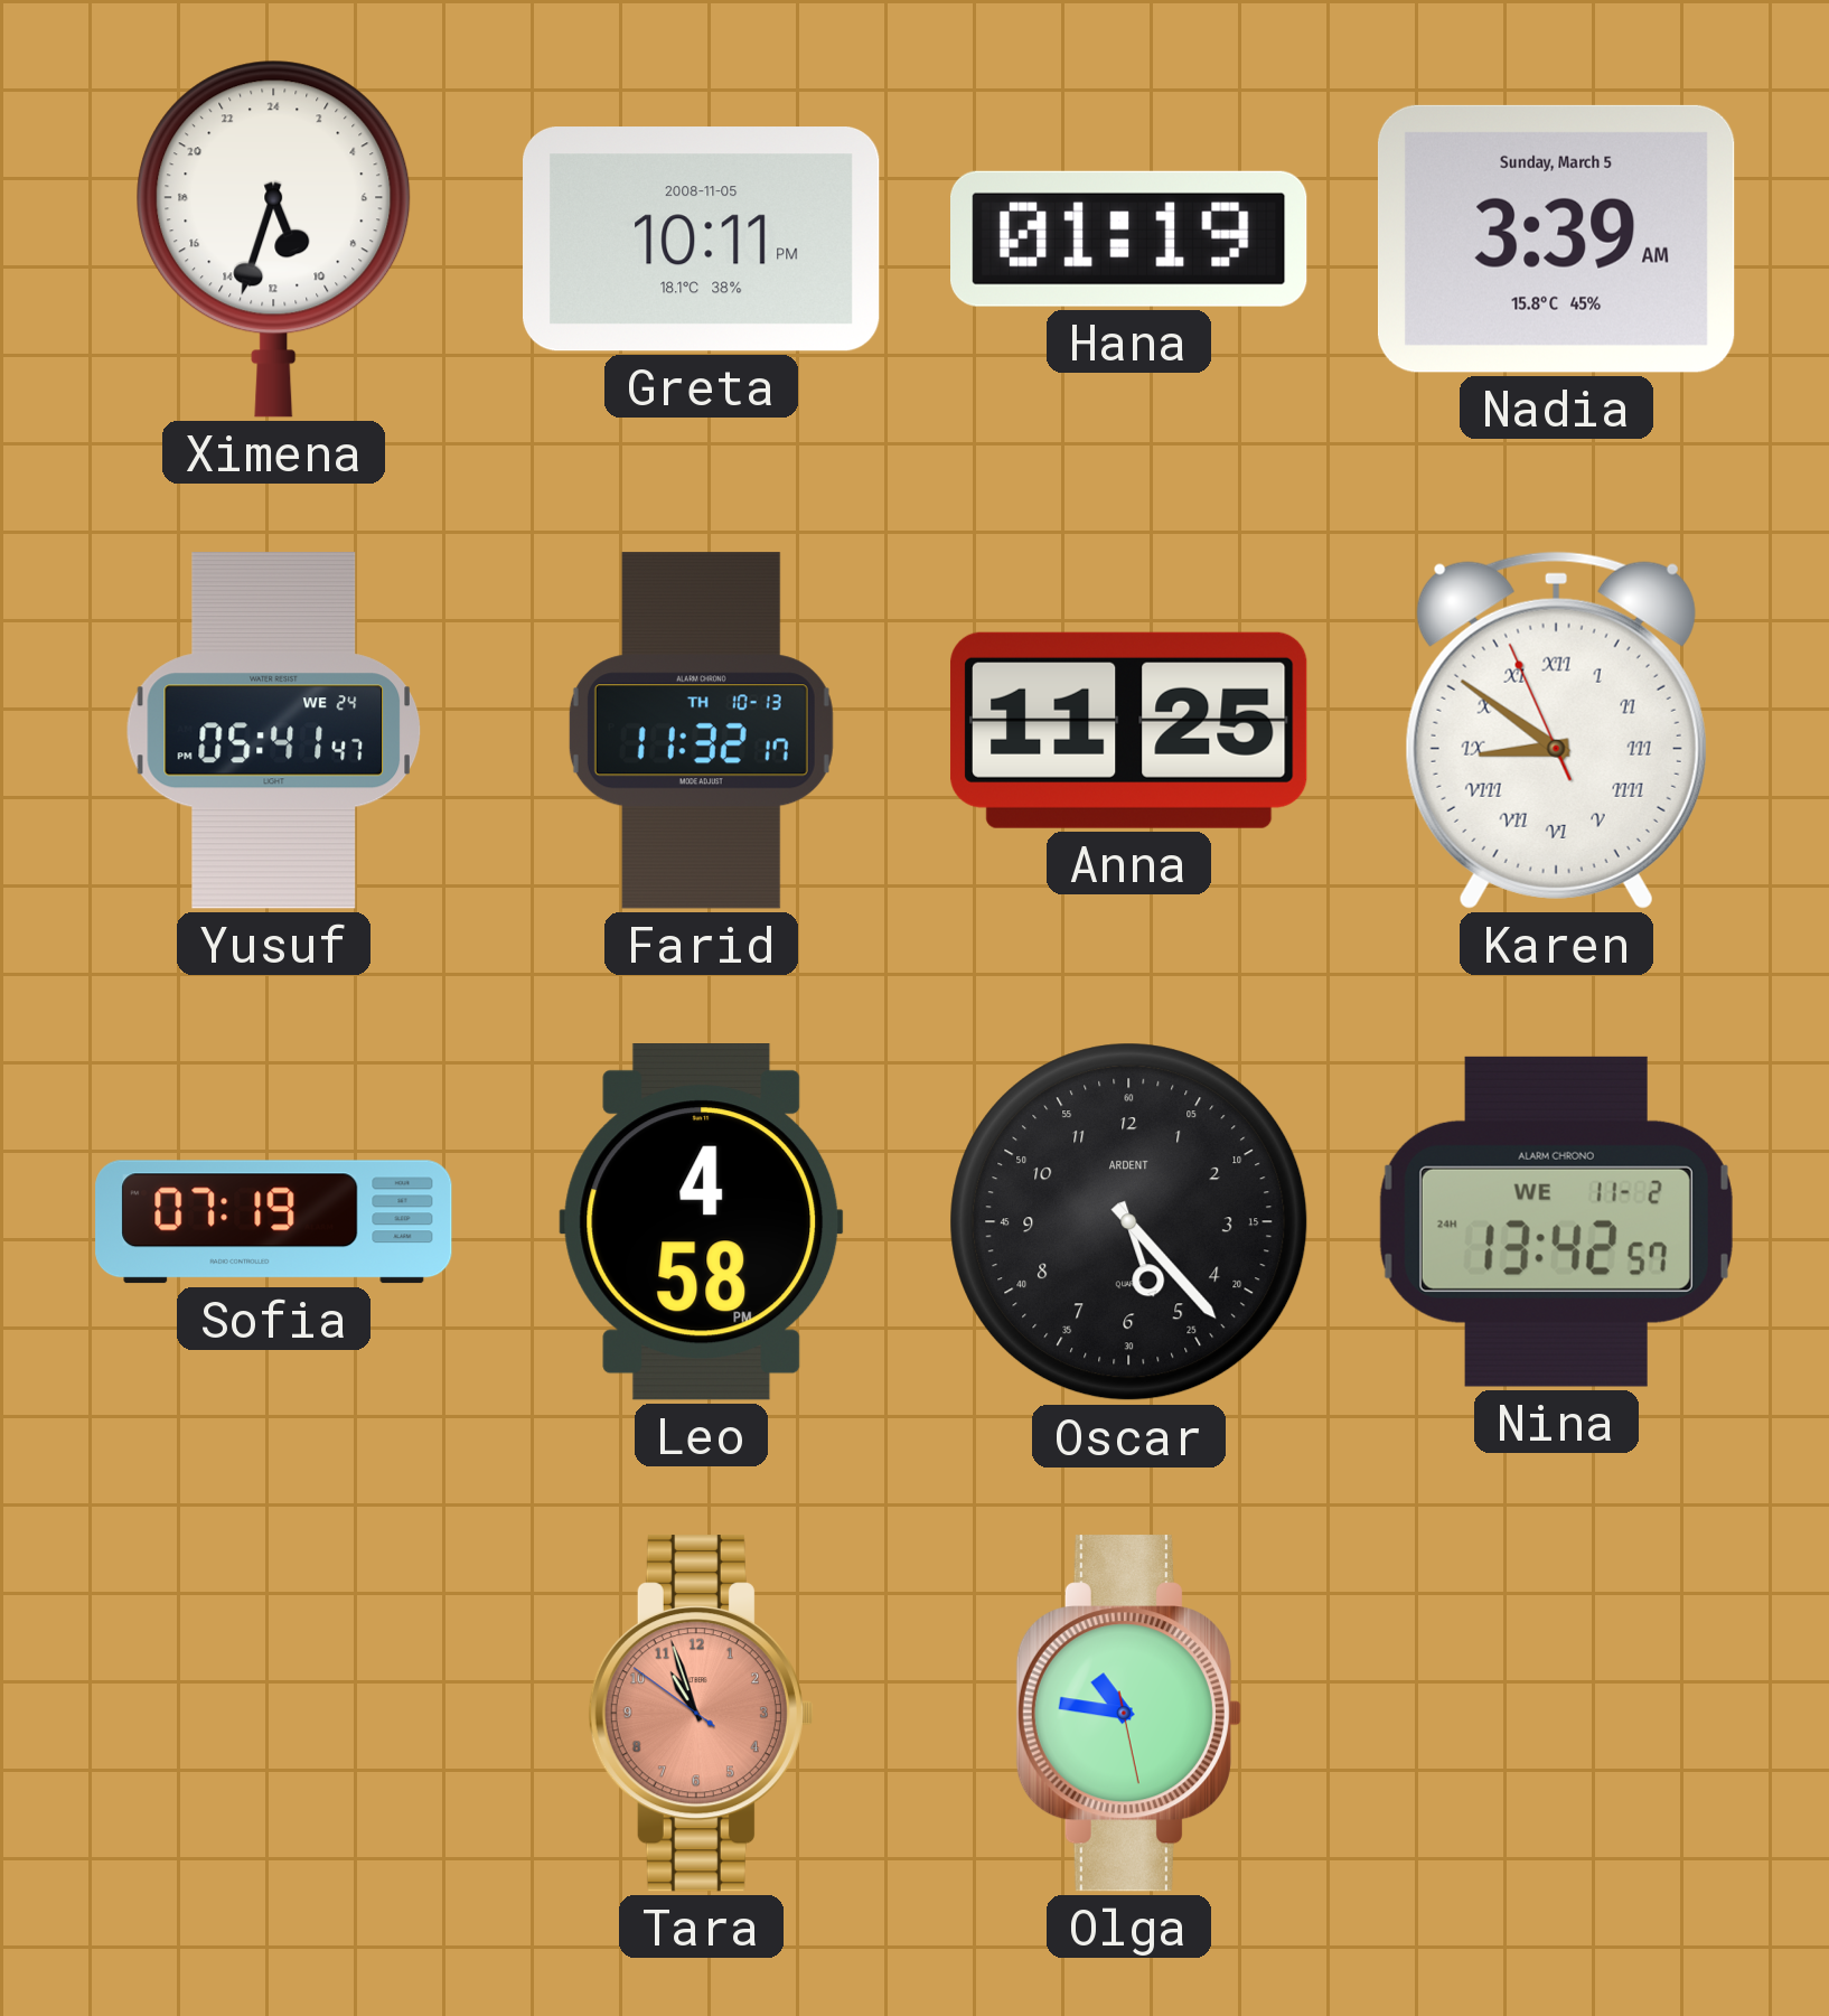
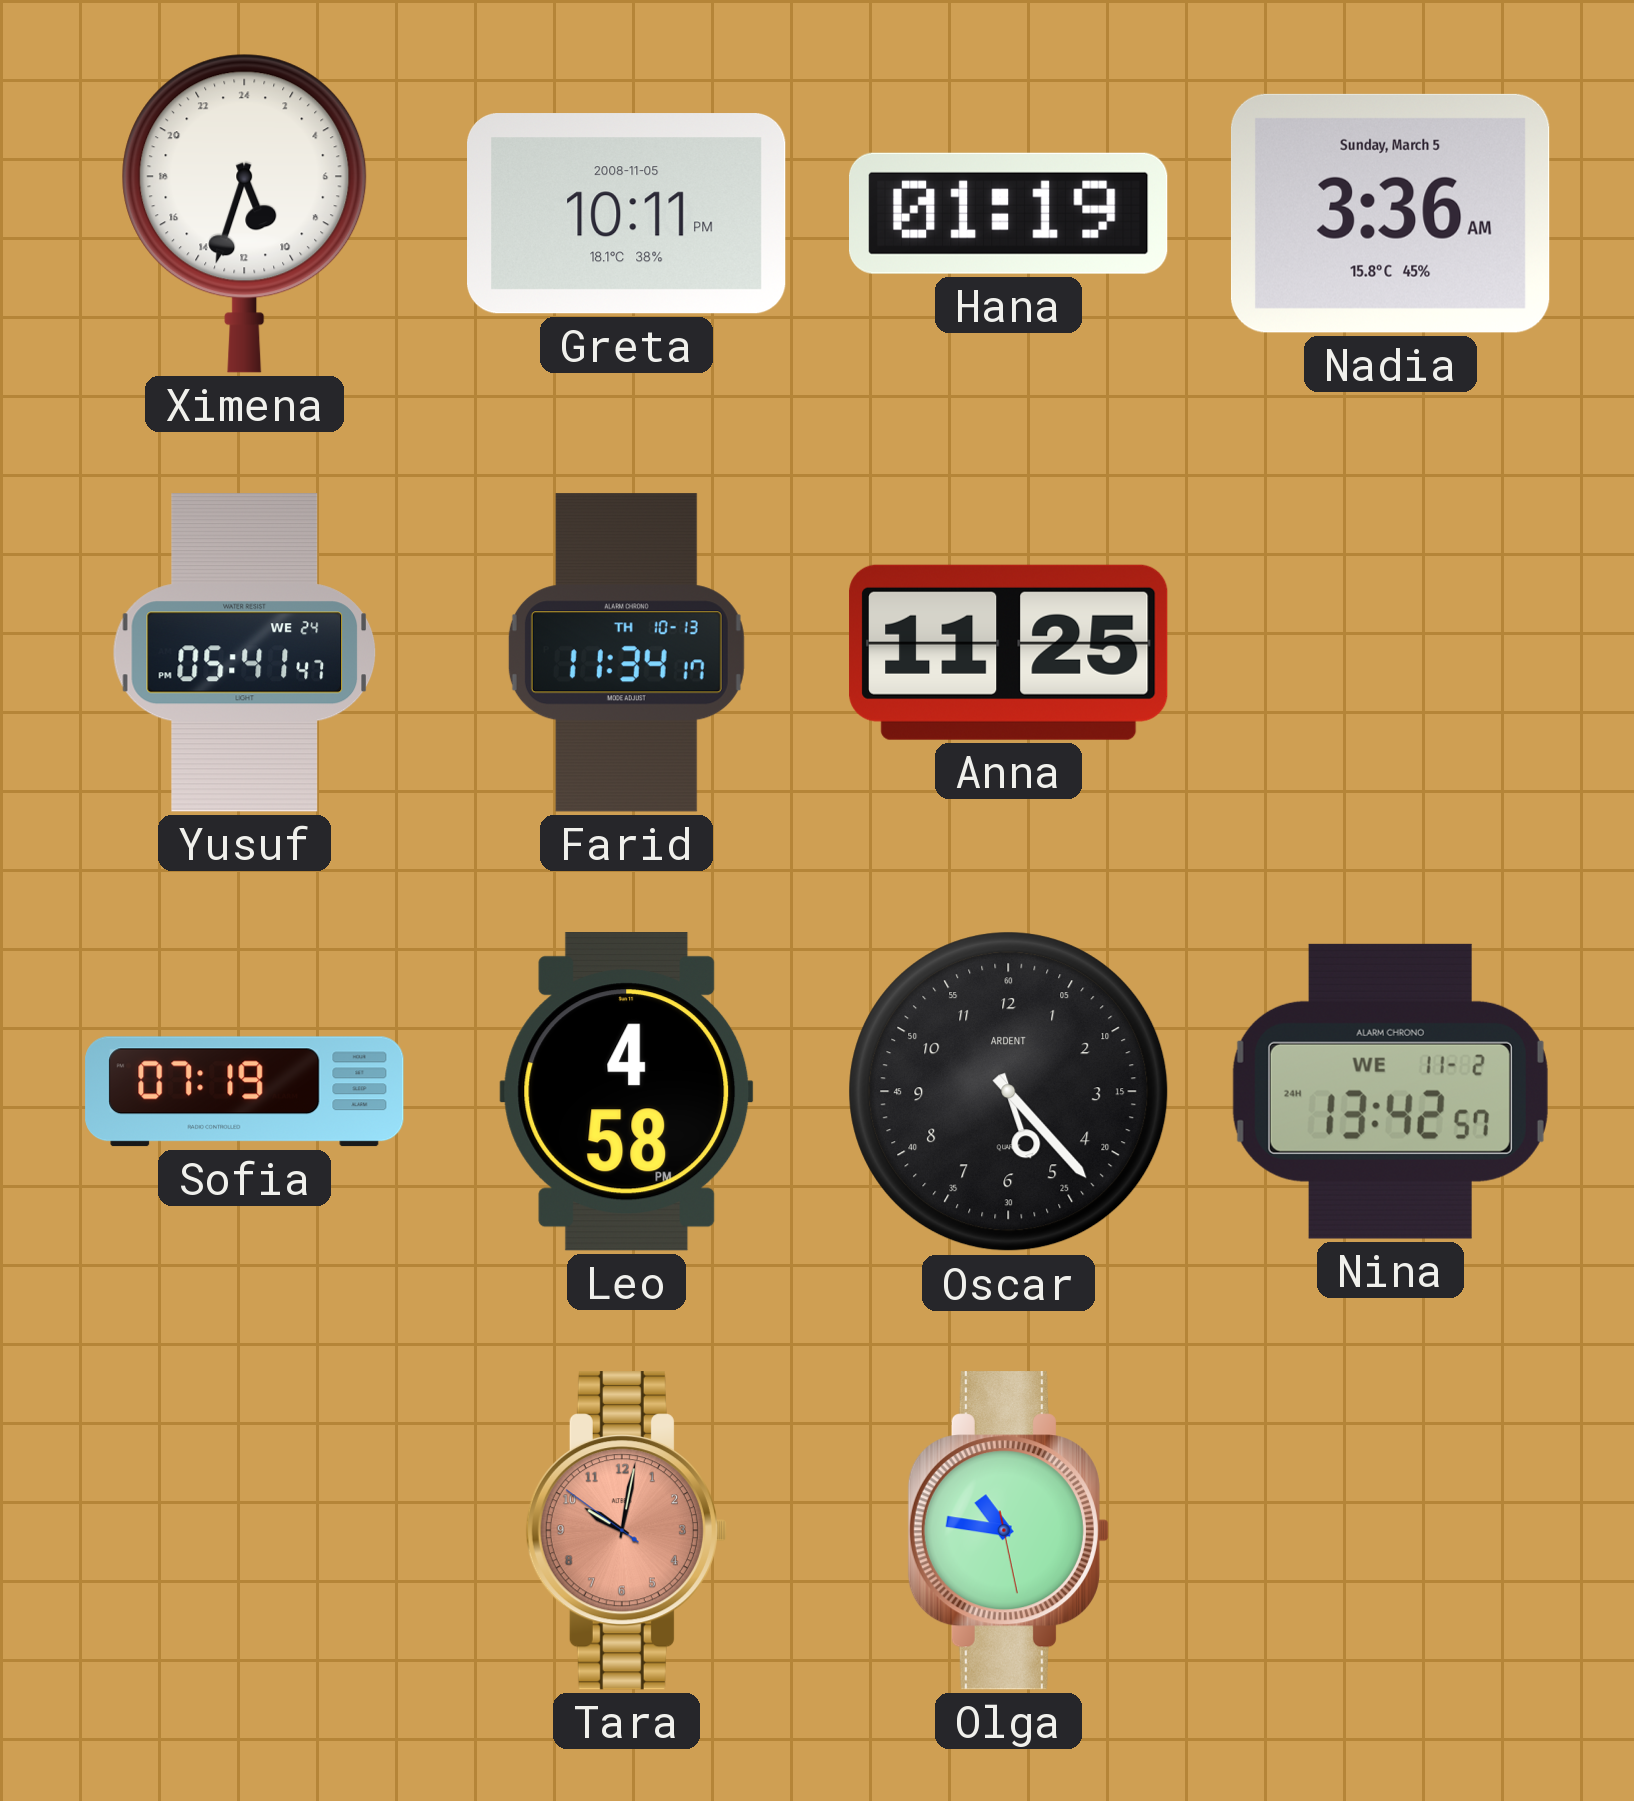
Nadia: 3:39 -> 3:36 (1390, 213)
Farid: 11:32 -> 11:34 (626, 653)
Karen: 8:50 -> none (1556, 730)
Tara: 10:56 -> 10:01 (626, 1531)
